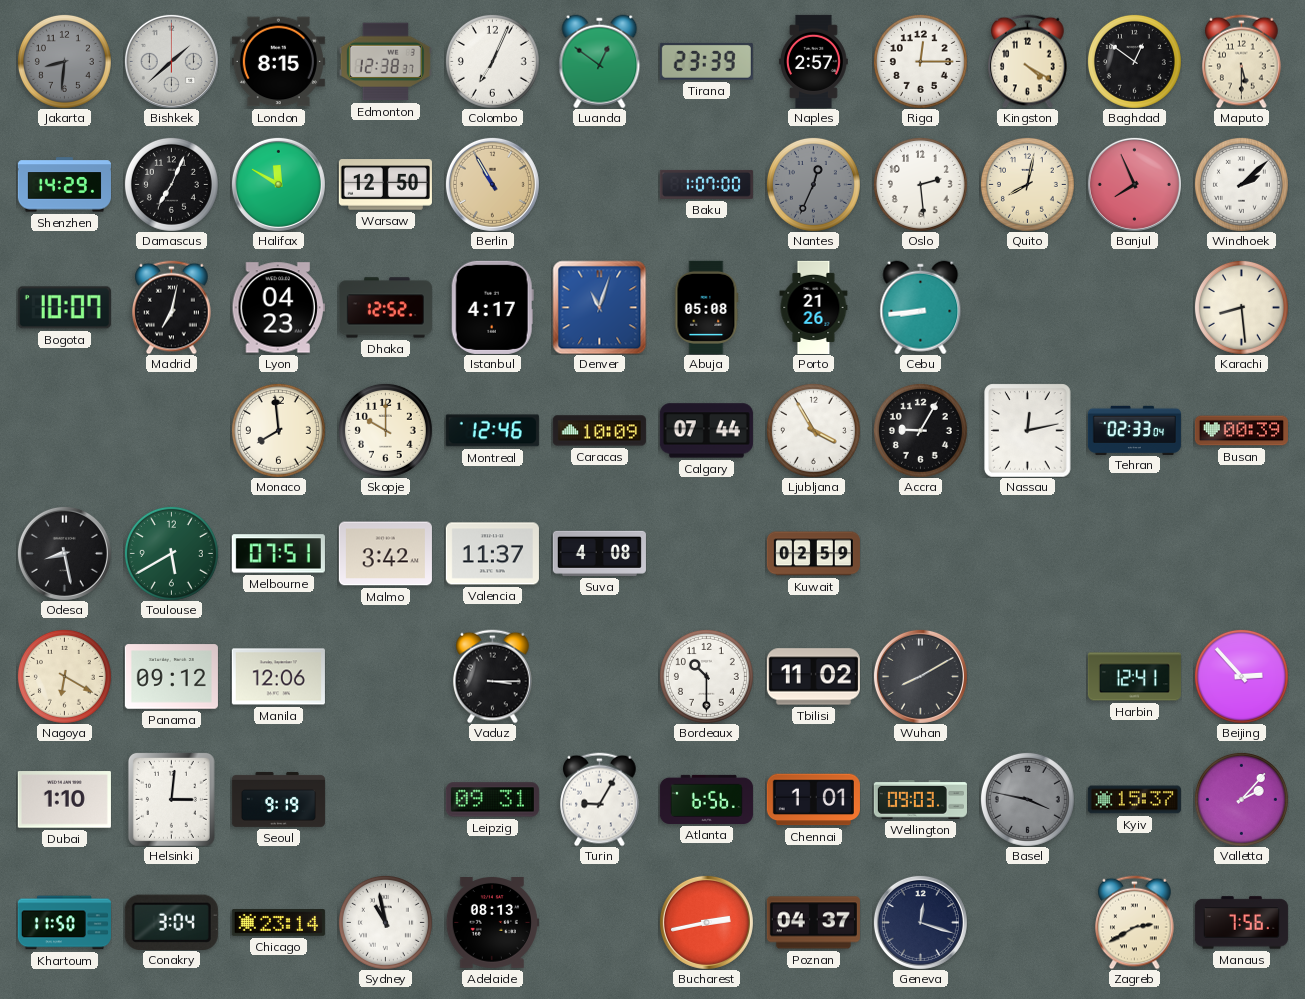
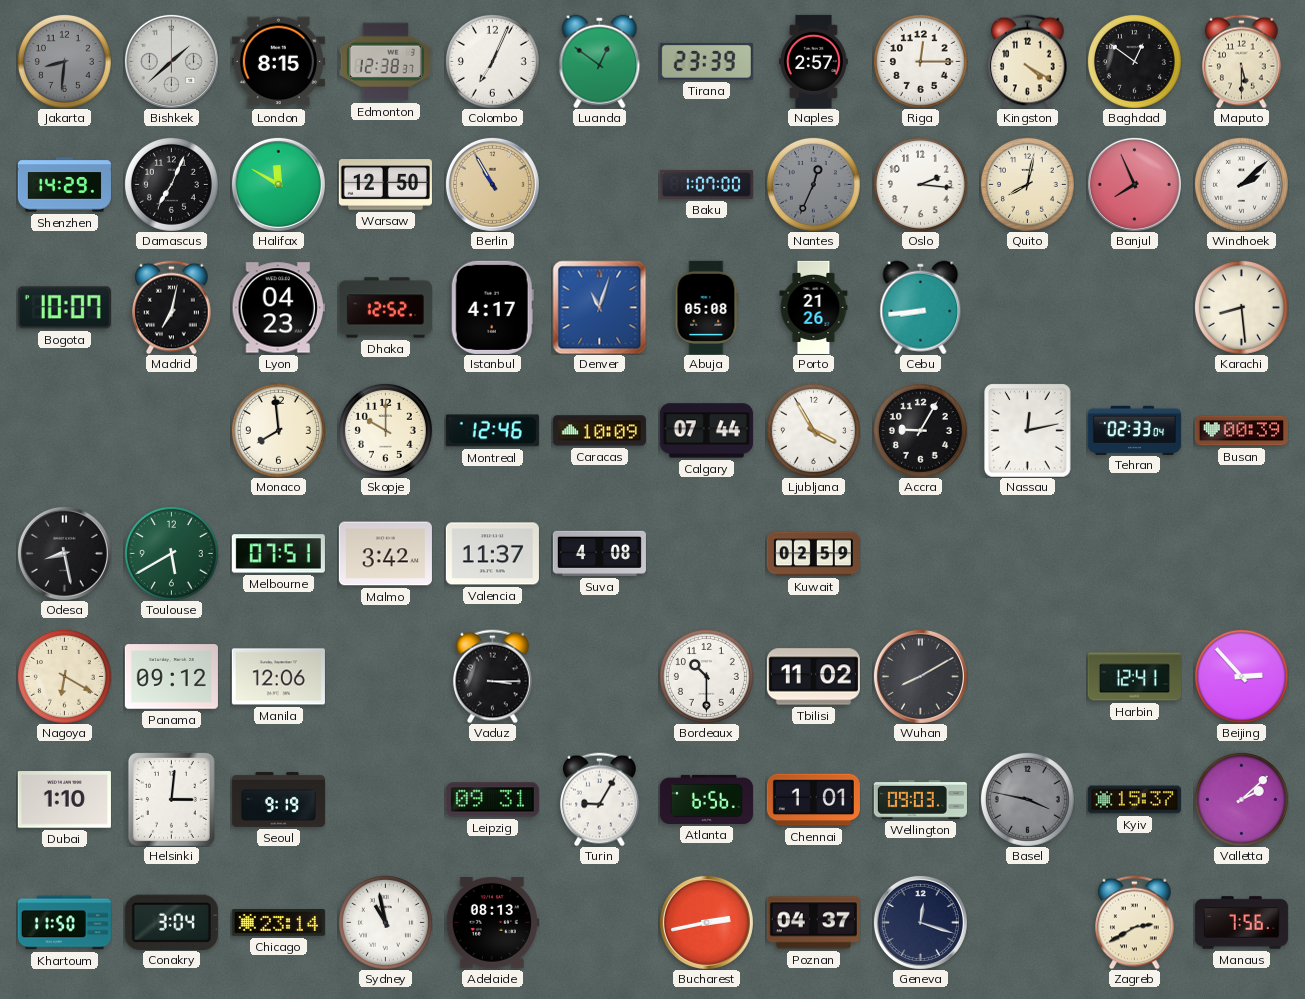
Oslo: 2:29 -> 2:16 (920, 184)
Valletta: 2:07 -> 2:08 (1241, 799)
